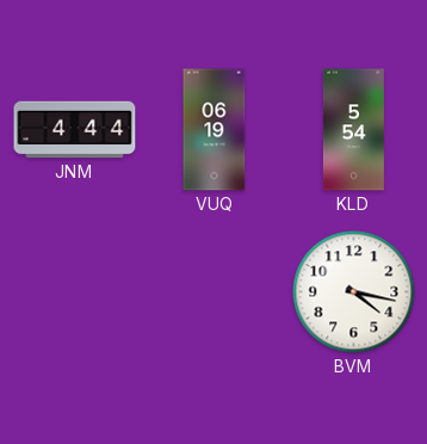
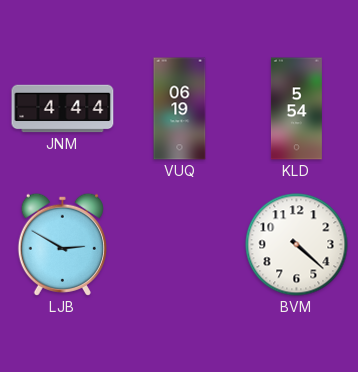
LJB: none -> 2:50 (62, 244)
BVM: 4:17 -> 4:22 (297, 245)
